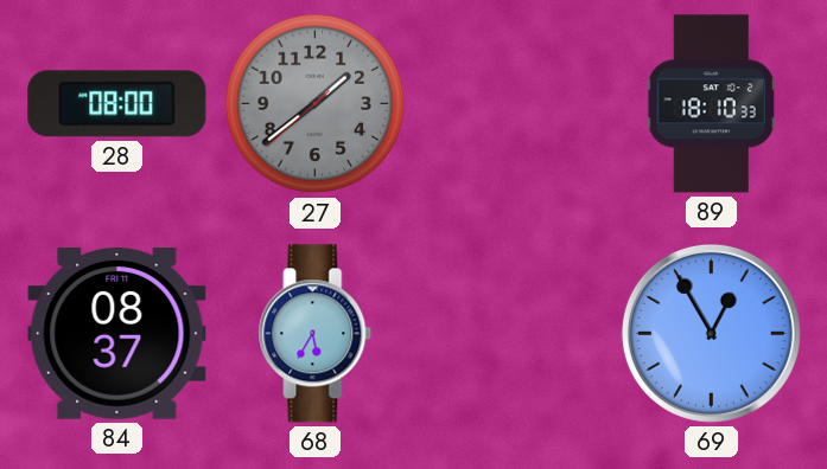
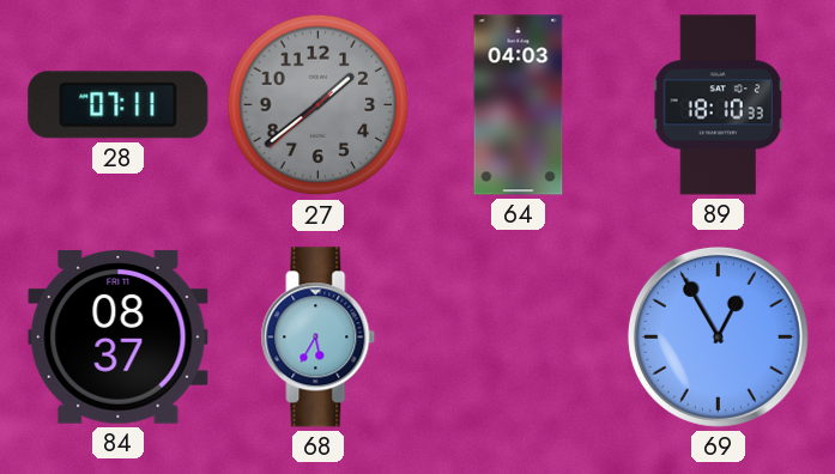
28: 08:00 -> 07:11 (119, 105)
64: none -> 04:03 (519, 105)
